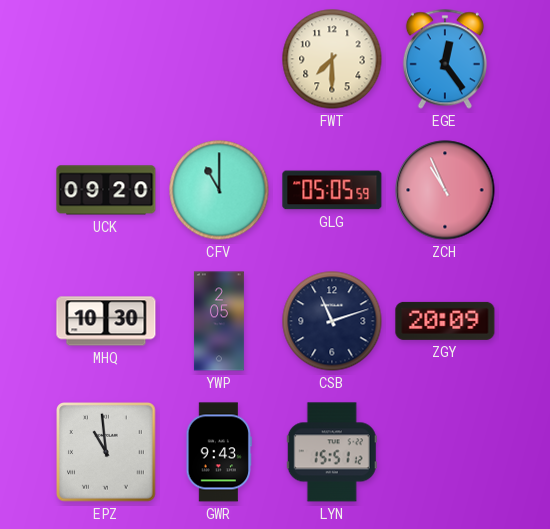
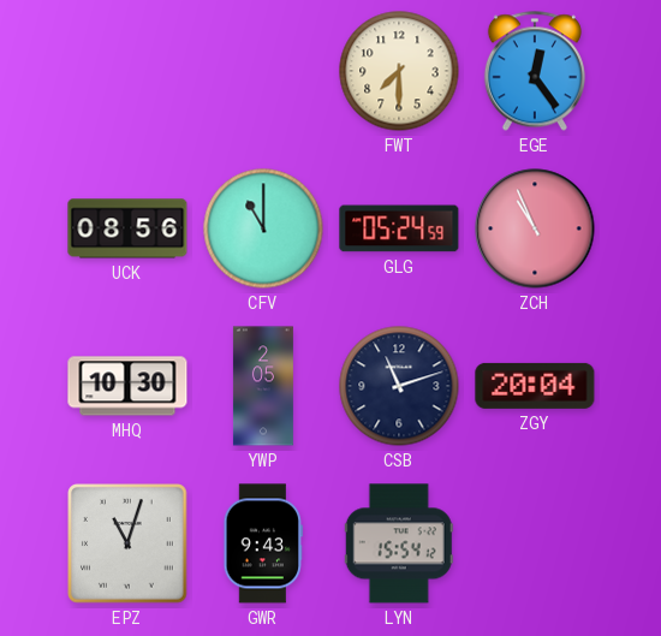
UCK: 09:20 -> 08:56 (127, 228)
GLG: 05:05 -> 05:24 (399, 228)
ZGY: 20:09 -> 20:04 (535, 386)
EPZ: 10:59 -> 11:03 (127, 543)
LYN: 15:51 -> 15:54 (399, 543)
